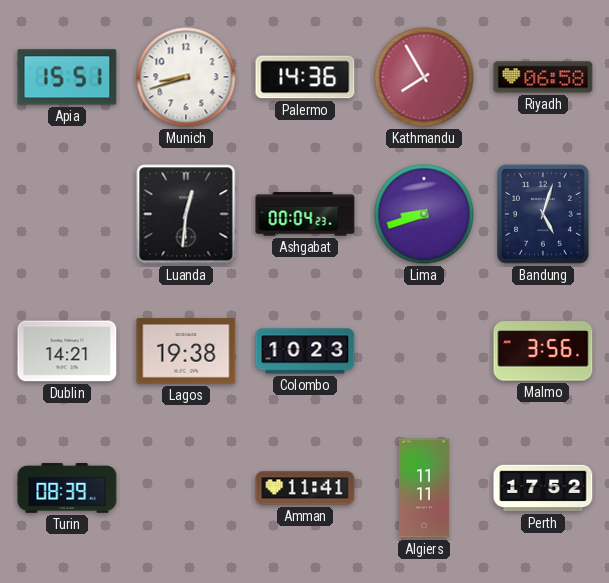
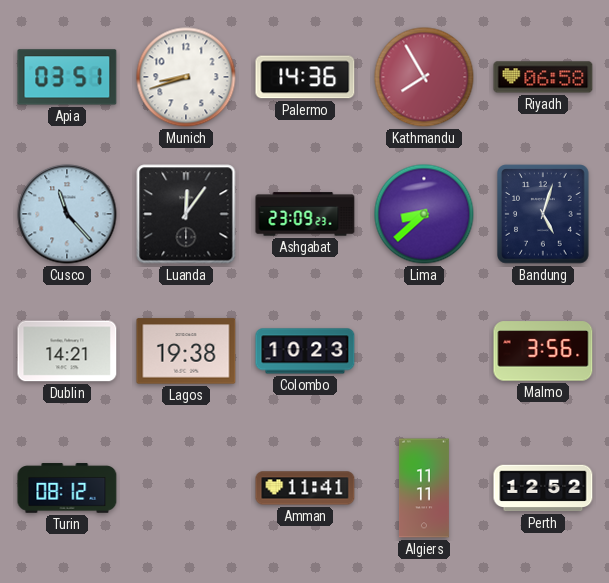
Apia: 15:51 -> 03:51 (67, 77)
Cusco: none -> 11:23 (67, 214)
Luanda: 12:31 -> 12:06 (186, 214)
Ashgabat: 00:04 -> 23:09 (305, 214)
Lima: 8:42 -> 8:38 (424, 214)
Turin: 08:39 -> 08:12 (67, 488)
Perth: 17:52 -> 12:52 (543, 488)
